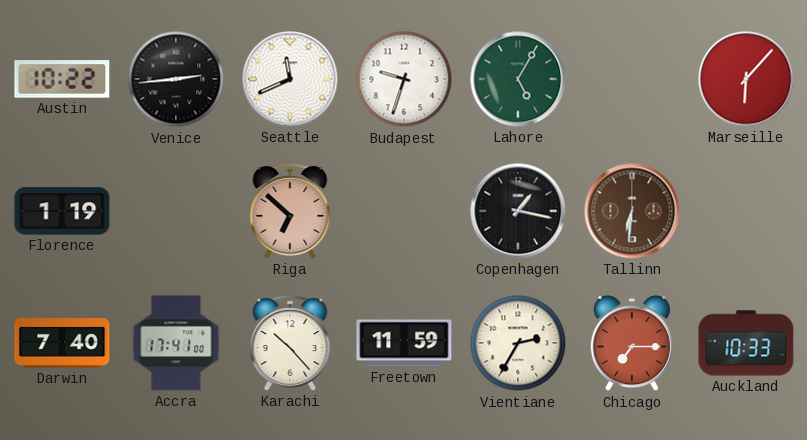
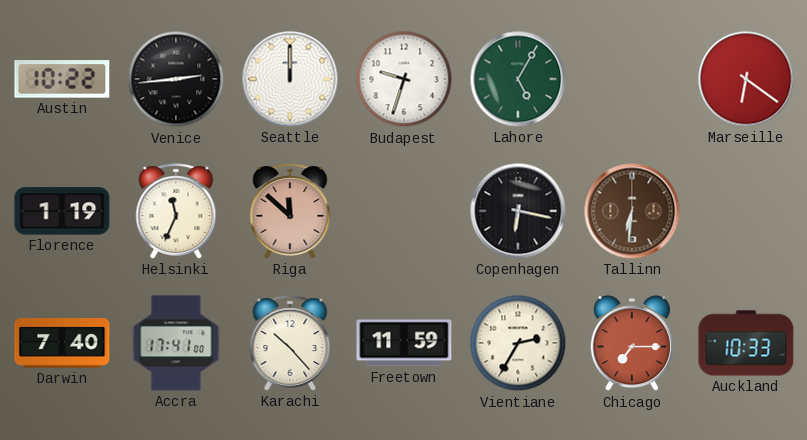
Seattle: 11:41 -> 12:00 (290, 79)
Marseille: 6:07 -> 6:21 (746, 79)
Helsinki: none -> 11:34 (176, 211)
Riga: 6:52 -> 11:52 (290, 211)
Copenhagen: 1:17 -> 6:17 (518, 211)
